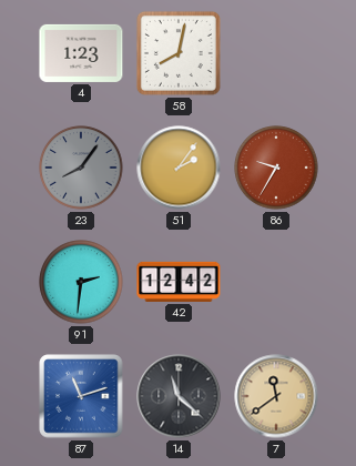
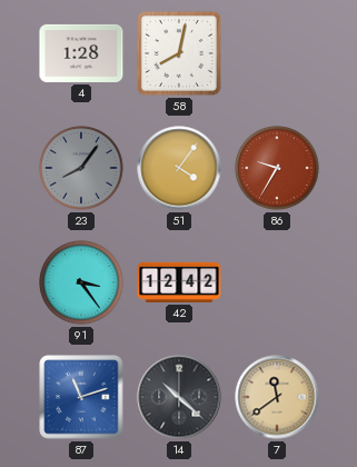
4: 1:23 -> 1:28 (81, 53)
51: 2:06 -> 4:06 (179, 168)
91: 2:31 -> 3:24 (81, 282)
14: 11:22 -> 10:22 (179, 397)
